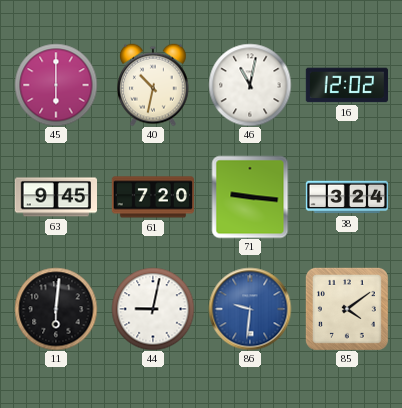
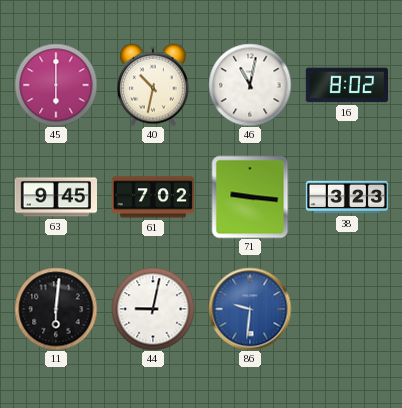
16: 12:02 -> 8:02 (346, 85)
61: 7:20 -> 7:02 (152, 197)
38: 3:24 -> 3:23 (347, 197)
85: 4:09 -> none (347, 309)
